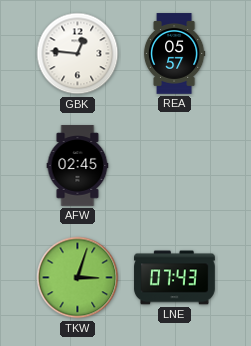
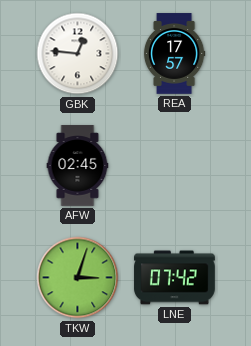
REA: 05:57 -> 17:57 (174, 54)
LNE: 07:43 -> 07:42 (175, 278)
